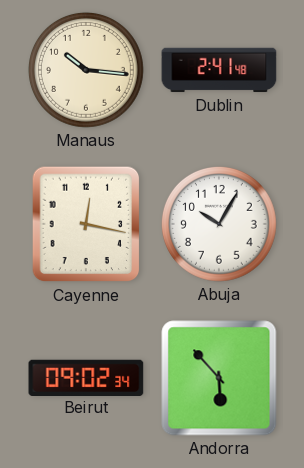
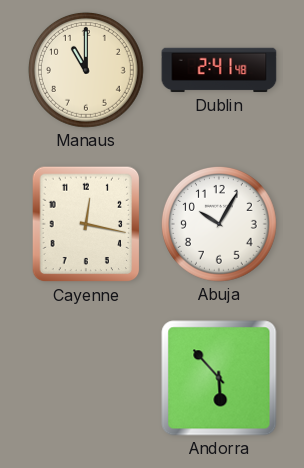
Manaus: 10:16 -> 11:00 (86, 70)
Beirut: 09:02 -> none (86, 377)
